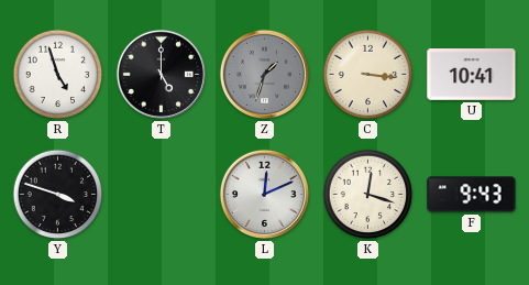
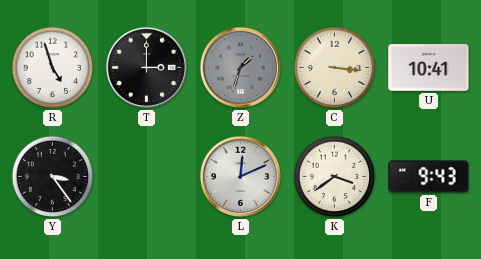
T: 5:00 -> 3:00 (146, 67)
Y: 3:48 -> 3:24 (53, 177)
K: 12:18 -> 3:39 (335, 177)
